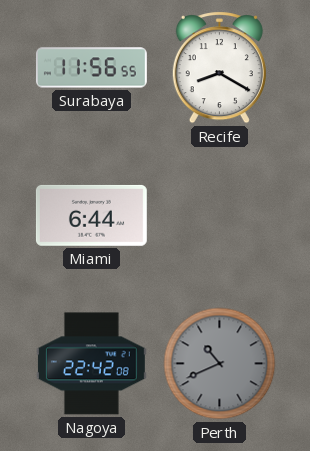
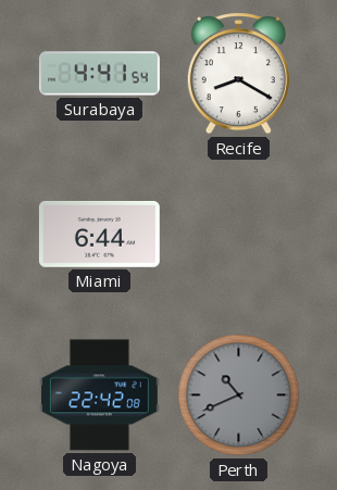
Surabaya: 11:56 -> 4:41 (99, 74)
